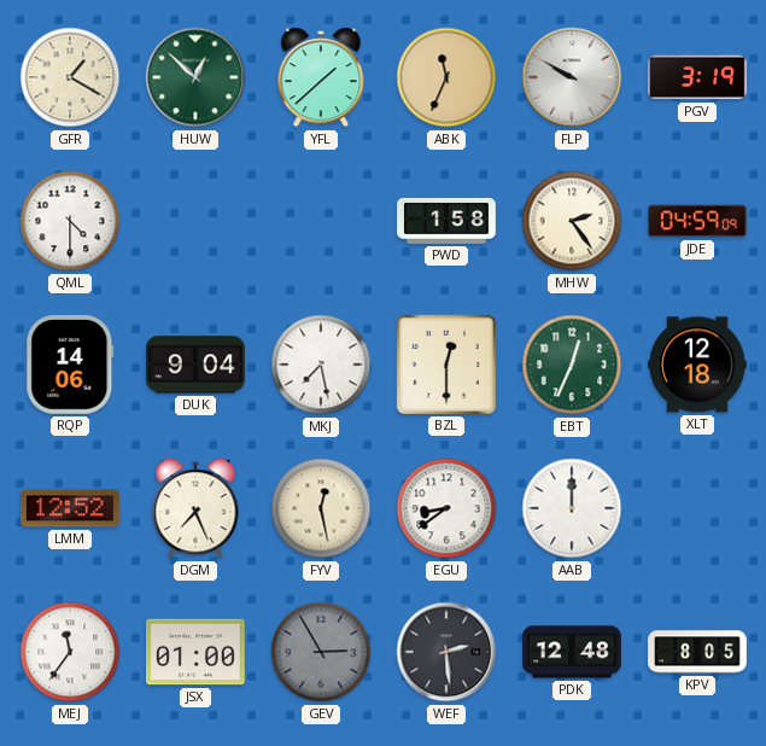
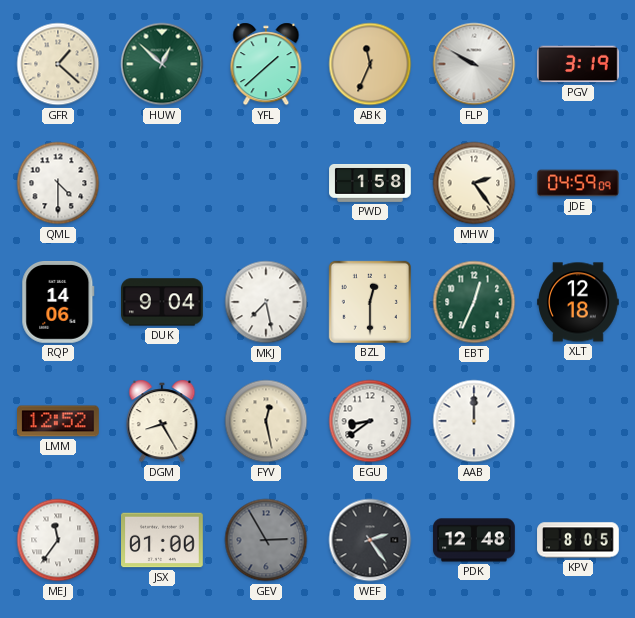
GFR: 1:20 -> 1:22 (58, 64)
DGM: 7:26 -> 8:25 (162, 421)
WEF: 2:29 -> 2:24 (370, 540)
